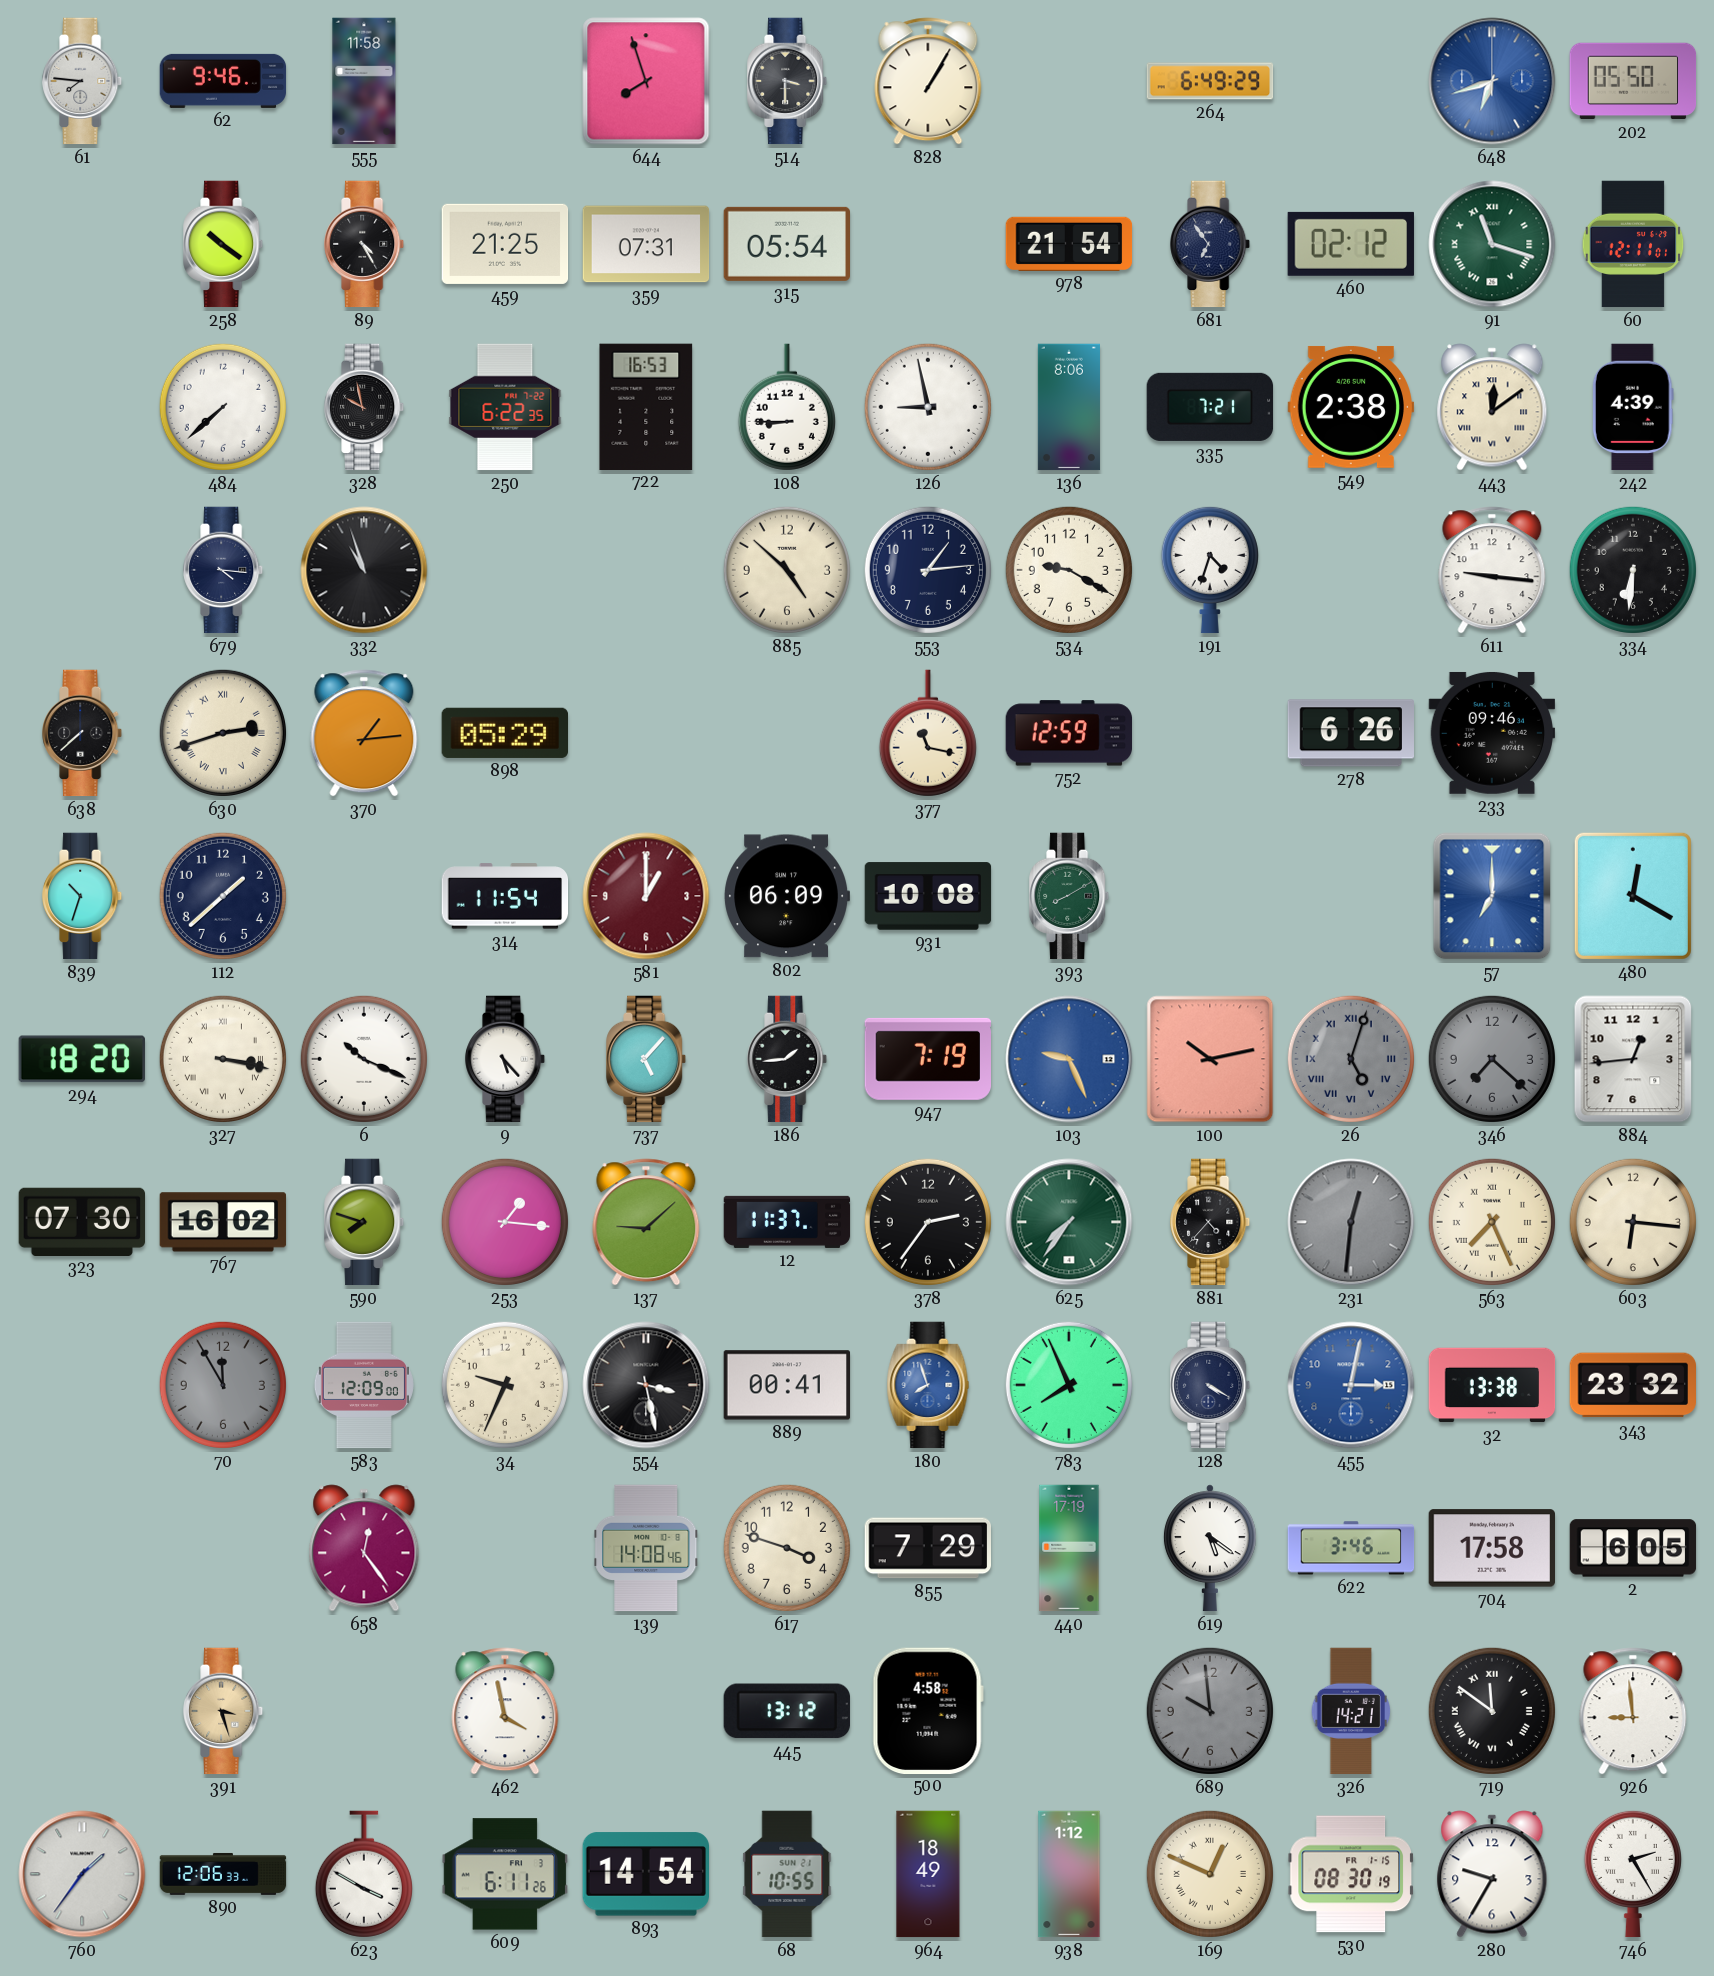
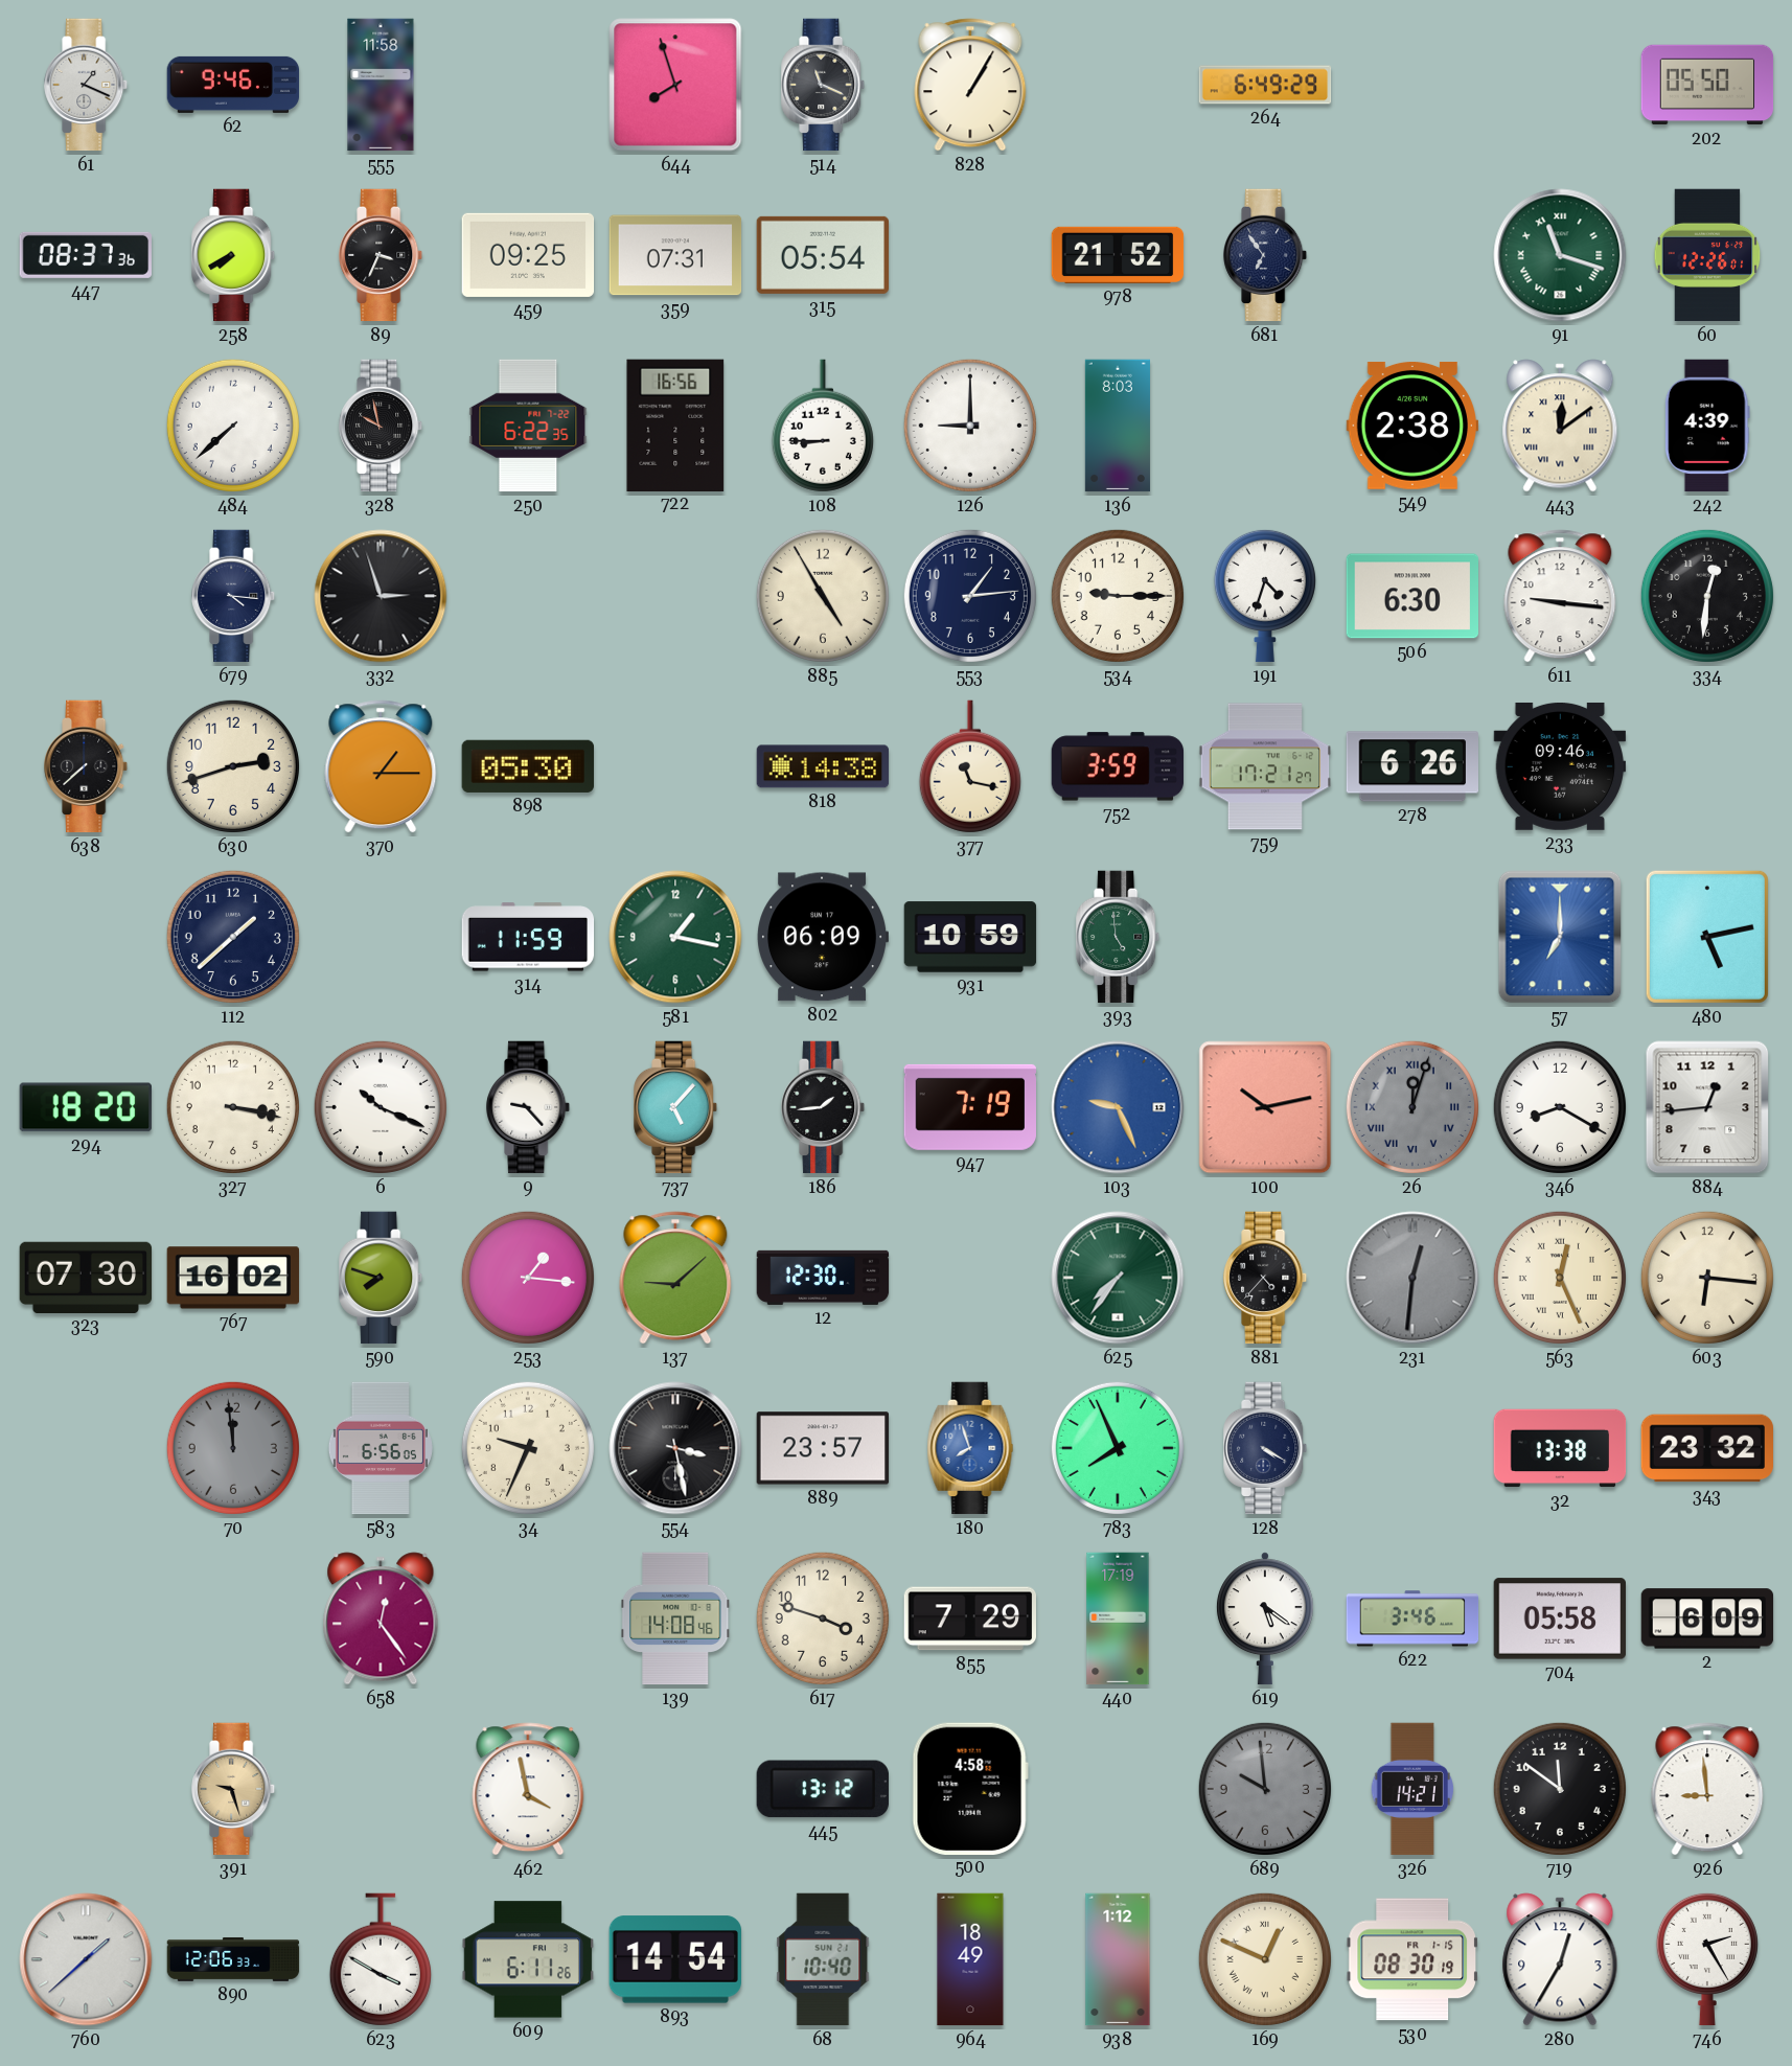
61: 7:46 -> 1:19 (87, 85)
514: 3:30 -> 11:19 (824, 85)
648: 6:42 -> none (1492, 81)
447: none -> 08:37 (85, 255)
258: 10:21 -> 7:40 (234, 255)
89: 4:25 -> 3:34 (382, 255)
459: 21:25 -> 09:25 (528, 255)
978: 21:54 -> 21:52 (1118, 255)
460: 02:12 -> none (1351, 244)
60: 12:11 -> 12:26 (1707, 255)
722: 16:53 -> 16:56 (675, 424)
126: 8:58 -> 9:00 (970, 426)
136: 8:06 -> 8:03 (1118, 426)
335: 7:21 -> none (1210, 407)
332: 10:57 -> 2:57 (381, 596)
885: 4:52 -> 4:55 (823, 596)
534: 9:20 -> 9:15 (1118, 596)
506: none -> 6:30 (1412, 596)
334: 6:31 -> 12:31 (1707, 596)
630 numerals: Roman -> Arabic (233, 766)
370: 1:14 -> 1:15 (381, 766)
898: 05:29 -> 05:30 (527, 766)
818: none -> 14:38 (823, 766)
752: 12:59 -> 3:59 (1117, 766)
759: none -> 17:21 (1265, 766)
839: 10:33 -> none (83, 896)
314: 11:54 -> 11:59 (528, 937)
581: 1:00 -> 1:17 (675, 937)
581 dial: burgundy -> green (675, 937)
931: 10:08 -> 10:59 (970, 937)
393: 8:10 -> 4:59 (1119, 937)
480: 12:20 -> 5:13 (1707, 937)
327 numerals: Roman -> Arabic (233, 1107)
9: 5:23 -> 9:23 (529, 1107)
26: 5:03 -> 12:03 (1412, 1107)
346: 7:22 -> 8:20 (1560, 1107)
346 dial: grey -> white (1560, 1107)
12: 11:37 -> 12:30 (823, 1278)
378: 2:36 -> none (928, 1222)
563: 7:26 -> 12:26 (1560, 1278)
70: 11:55 -> 11:59 (233, 1448)
583: 12:09 -> 6:56 (381, 1448)
889: 00:41 -> 23:57 (823, 1448)
455: 3:02 -> none (1351, 1385)
704: 17:58 -> 05:58 (1559, 1619)
2: 6:05 -> 6:09 (1707, 1619)
391: 3:27 -> 9:27 (234, 1789)
719 numerals: Roman -> Arabic (1560, 1789)
760: 1:36 -> 1:38 (86, 1959)
68: 10:55 -> 10:40 (823, 1959)
280: 9:35 -> 12:35 (1560, 1959)
